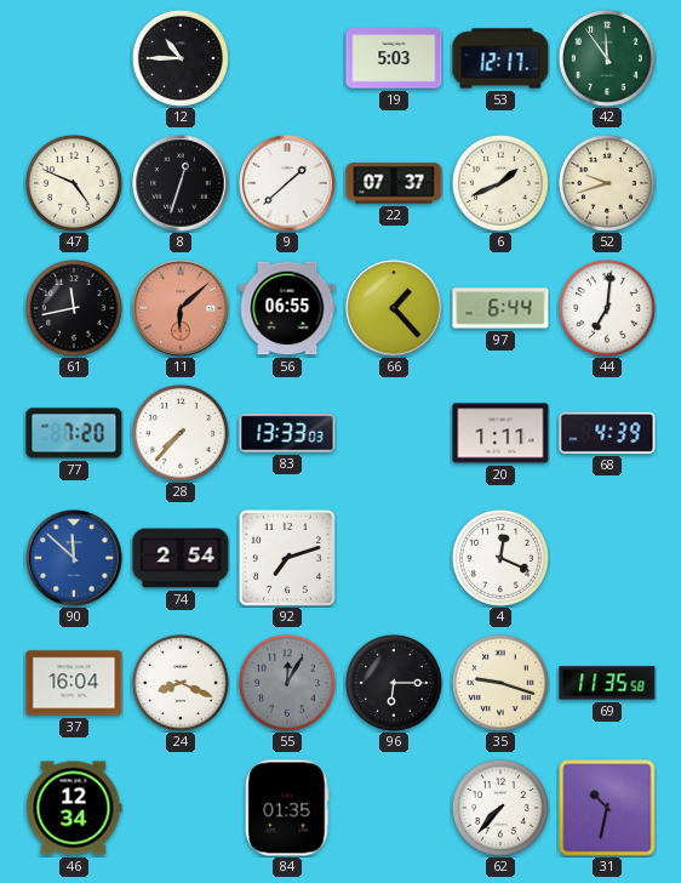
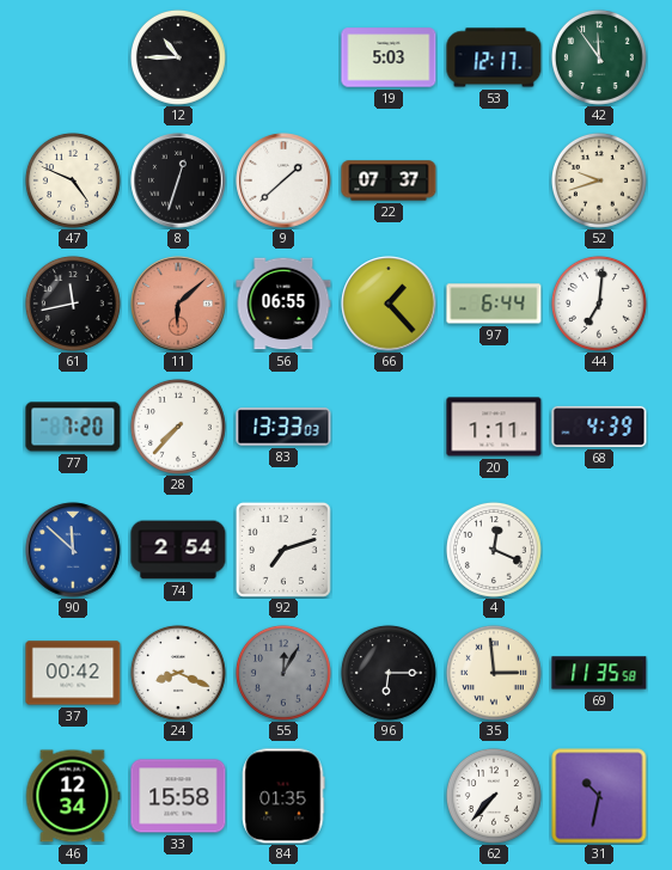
6: 1:41 -> none (500, 183)
37: 16:04 -> 00:42 (73, 673)
35: 9:18 -> 2:59 (494, 673)
33: none -> 15:58 (178, 796)
